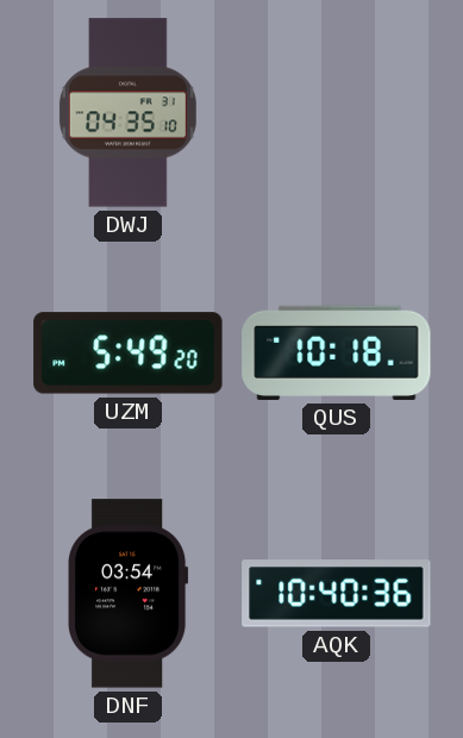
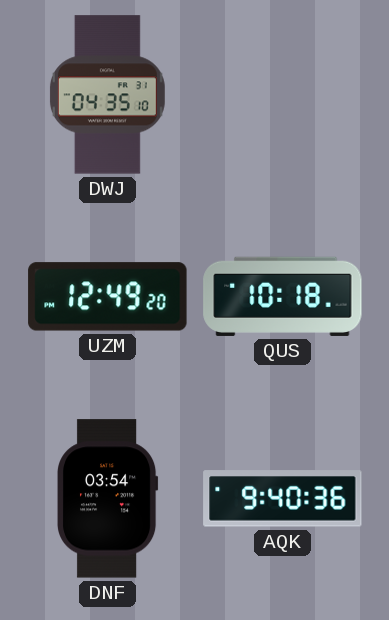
UZM: 5:49 -> 12:49 (108, 297)
AQK: 10:40 -> 9:40 (283, 499)
